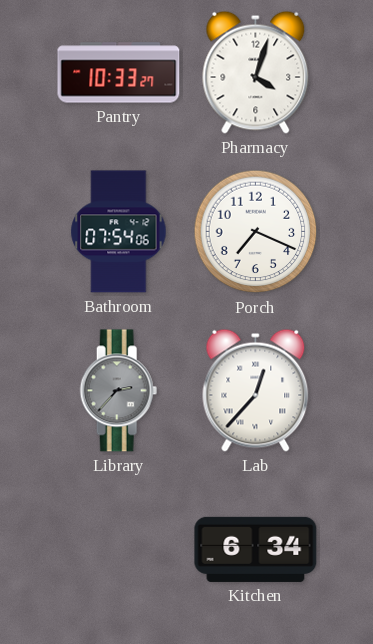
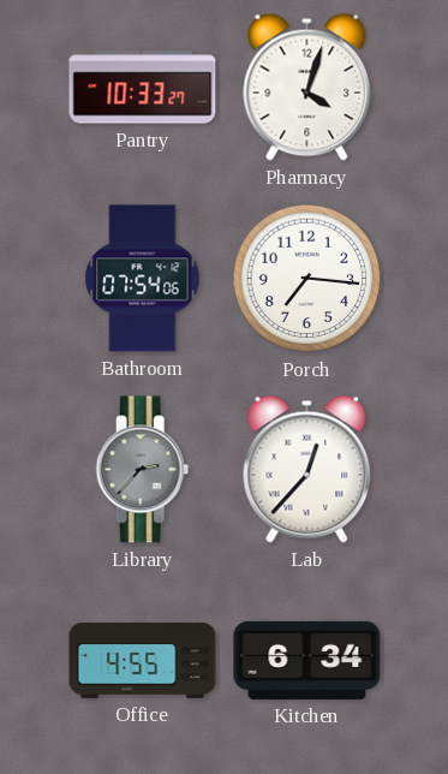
Porch: 7:19 -> 7:16 (307, 279)
Office: none -> 4:55 (143, 661)
